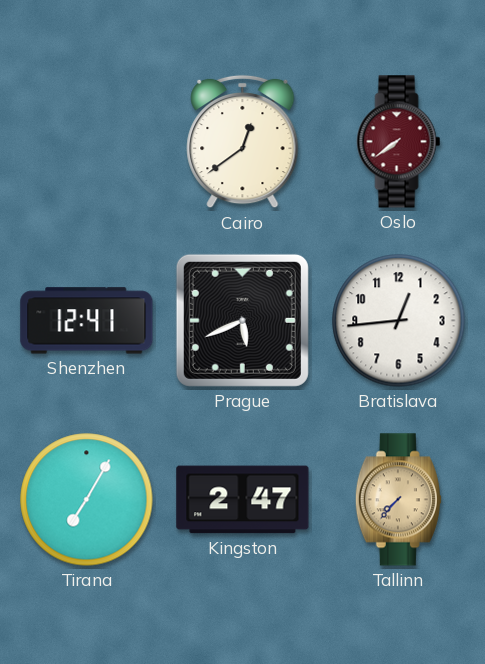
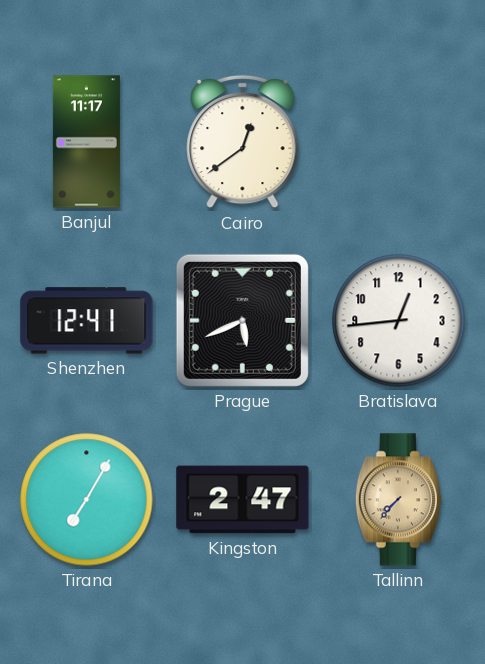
Banjul: none -> 11:17 (86, 142)
Oslo: 7:39 -> none (399, 142)
